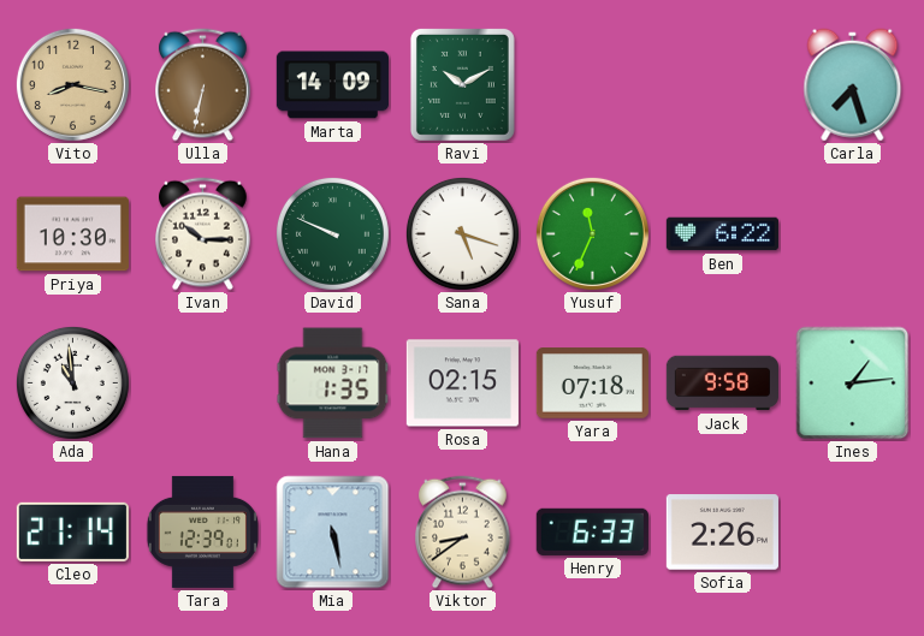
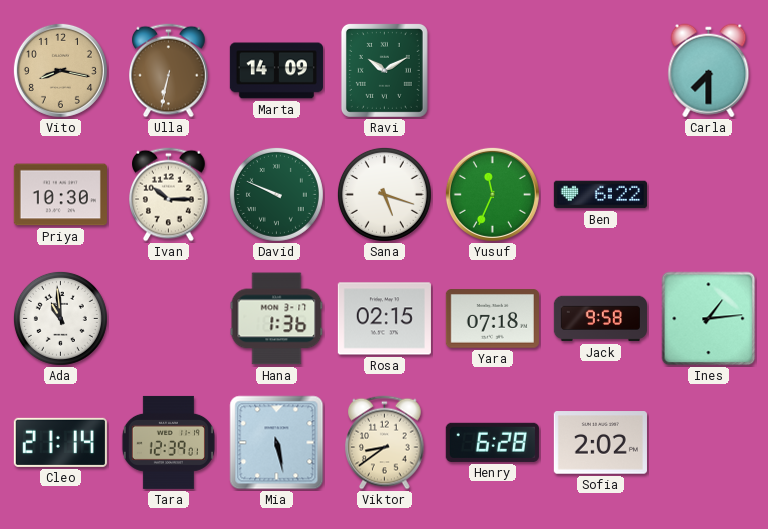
Carla: 7:27 -> 7:30 (709, 71)
Hana: 1:35 -> 1:36 (277, 319)
Henry: 6:33 -> 6:28 (492, 442)
Sofia: 2:26 -> 2:02 (600, 443)
